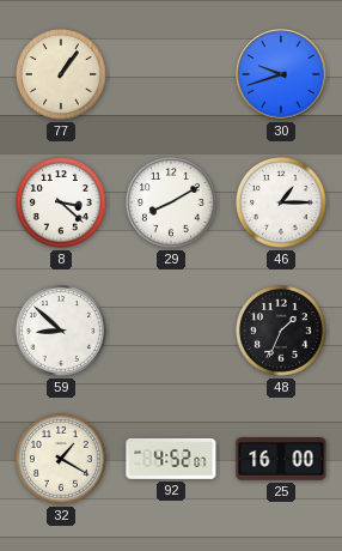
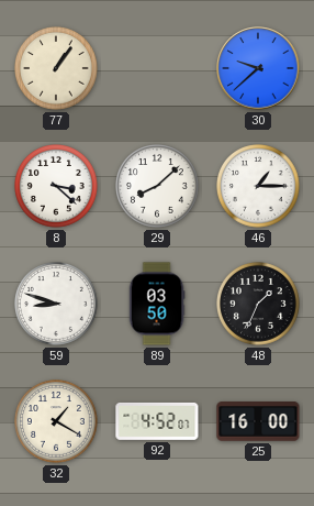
30: 9:42 -> 9:38 (258, 68)
29: 8:10 -> 8:08 (158, 187)
59: 8:52 -> 8:48 (57, 305)
89: none -> 03:50 (157, 304)
